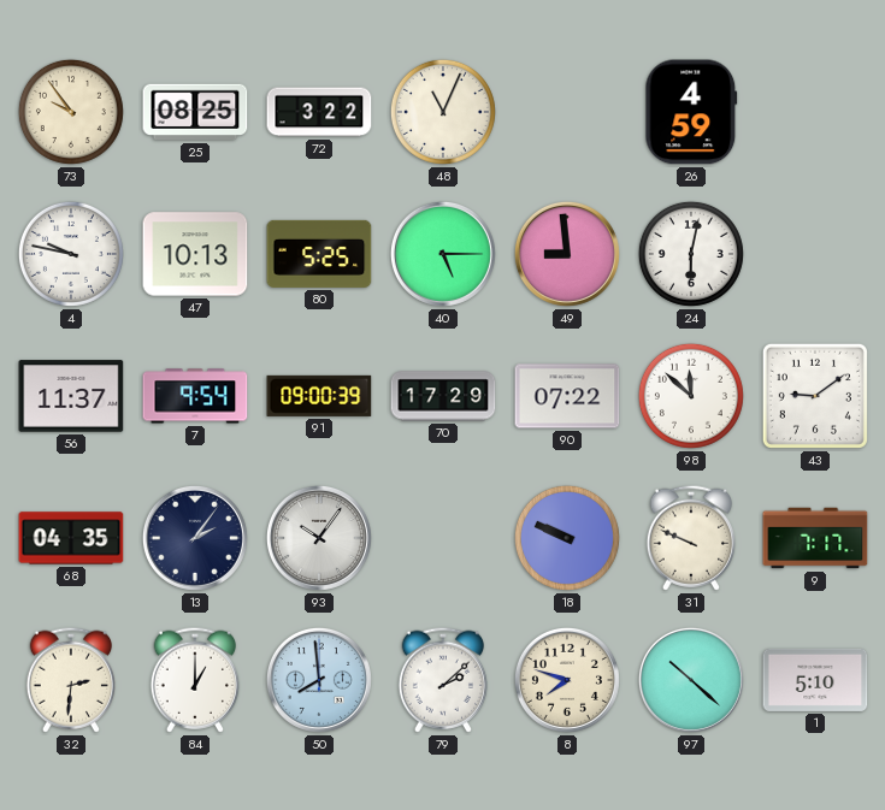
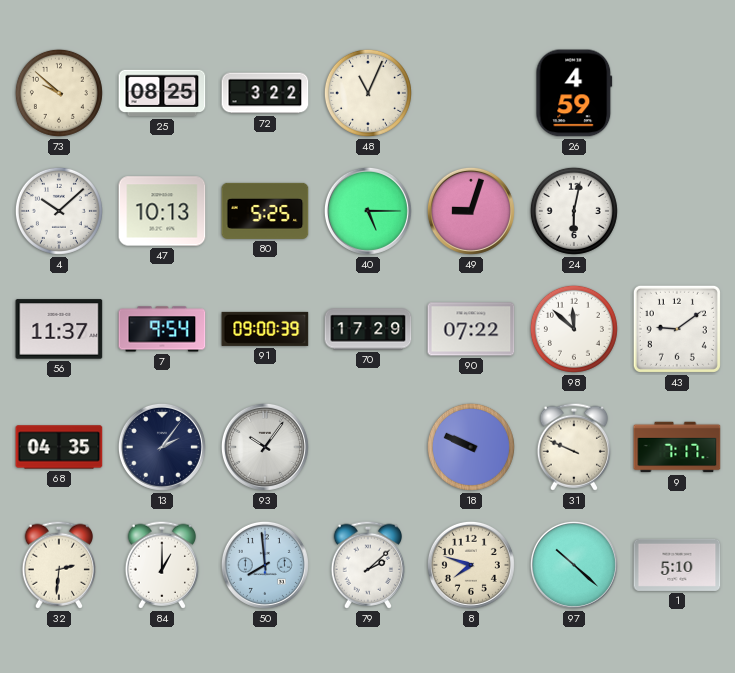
73: 9:54 -> 9:52 (59, 93)
4: 9:47 -> 10:08 (59, 211)
49: 8:59 -> 9:03 (471, 211)
